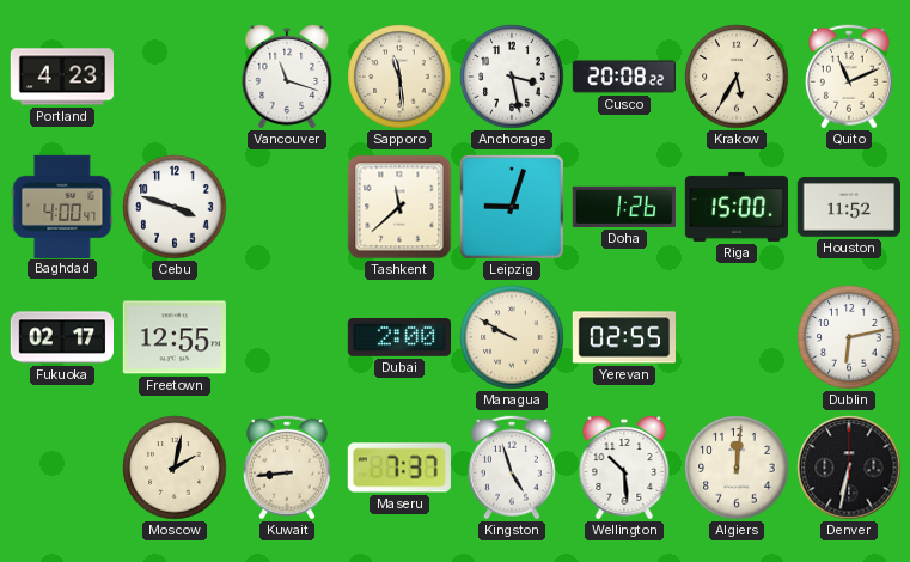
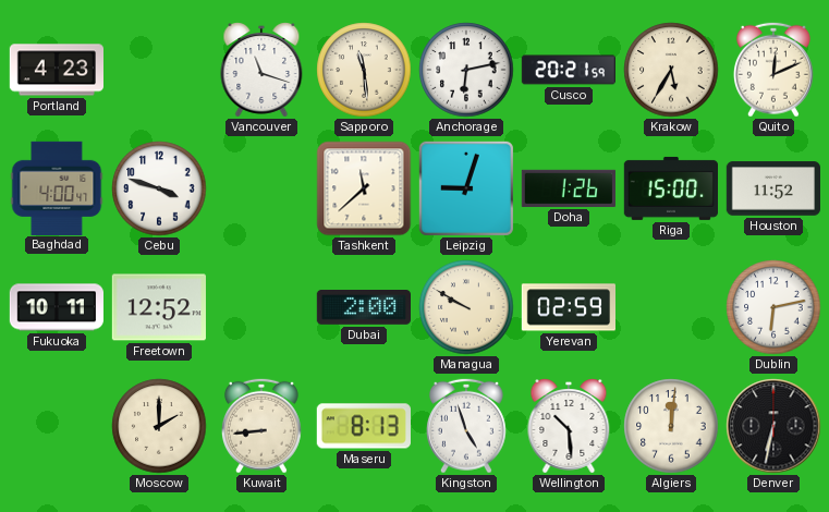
Anchorage: 3:28 -> 6:13 (466, 70)
Cusco: 20:08 -> 20:21 (568, 70)
Quito: 11:11 -> 12:11 (773, 70)
Fukuoka: 02:17 -> 10:11 (56, 307)
Freetown: 12:55 -> 12:52 (158, 307)
Yerevan: 02:55 -> 02:59 (568, 307)
Moscow: 2:02 -> 2:00 (159, 426)
Maseru: 7:37 -> 8:13 (364, 426)
